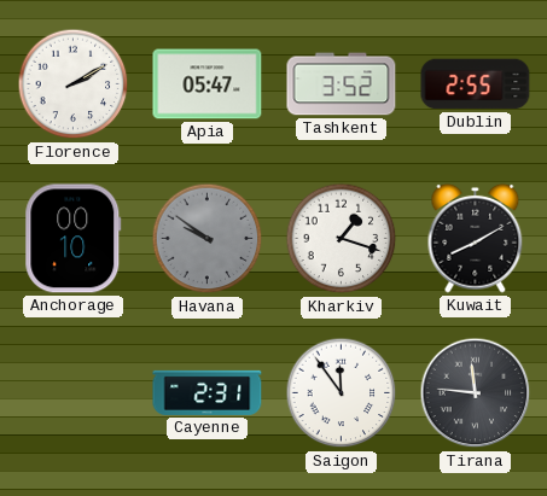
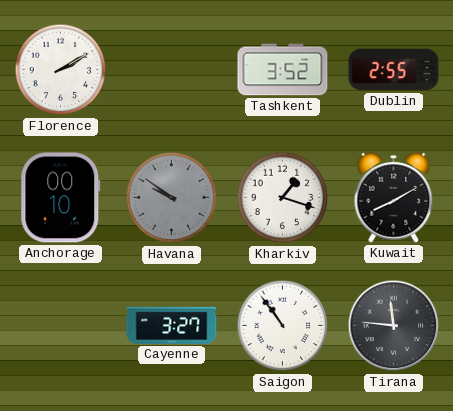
Apia: 05:47 -> none (208, 84)
Cayenne: 2:31 -> 3:27 (172, 325)
Saigon: 11:54 -> 10:54 (283, 326)
